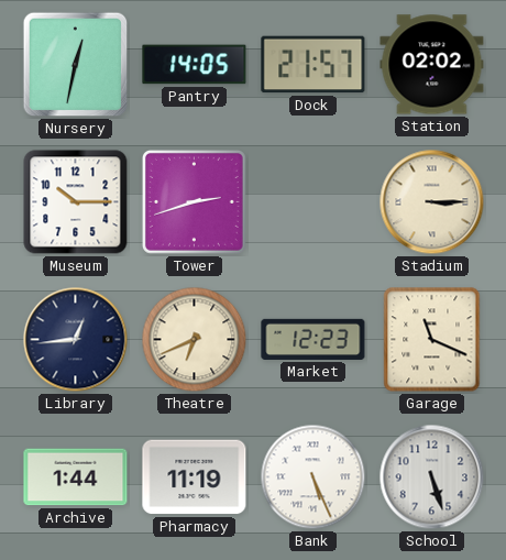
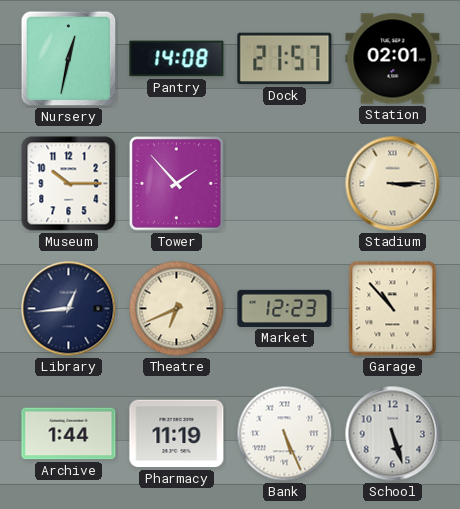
Pantry: 14:05 -> 14:08 (177, 59)
Station: 02:02 -> 02:01 (393, 59)
Tower: 2:42 -> 1:53 (176, 183)
Garage: 11:19 -> 10:53 (393, 309)
